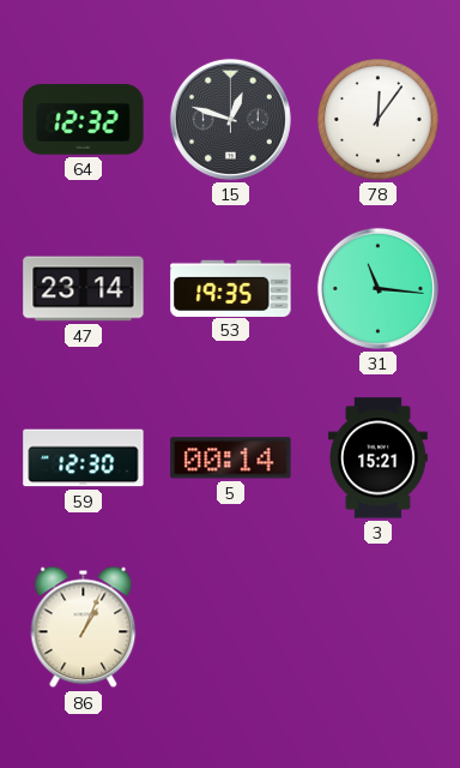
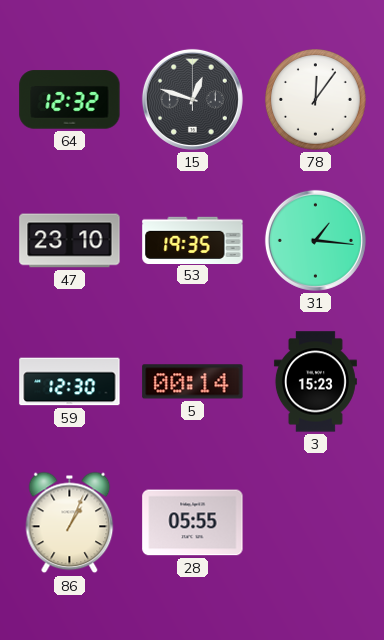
47: 23:14 -> 23:10 (70, 241)
31: 11:16 -> 1:16 (315, 240)
3: 15:21 -> 15:23 (315, 382)
28: none -> 05:55 (193, 523)
